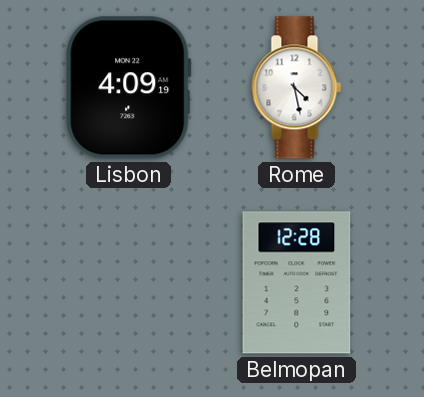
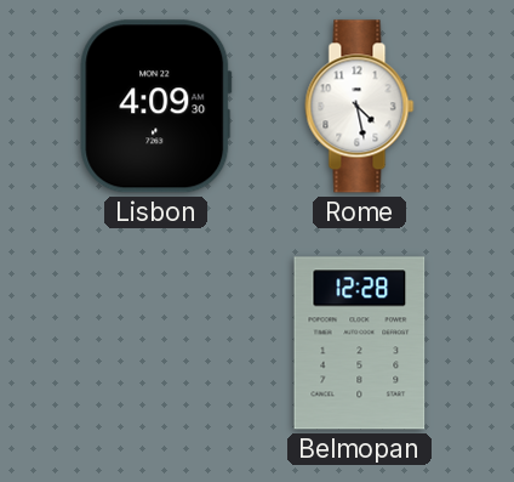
Lisbon: 4:09:19 -> 4:09:30 (156, 107)
